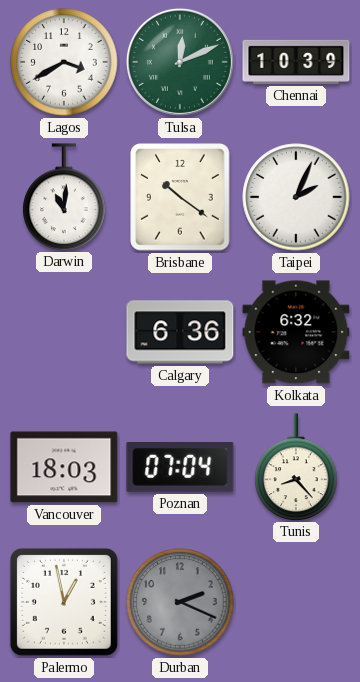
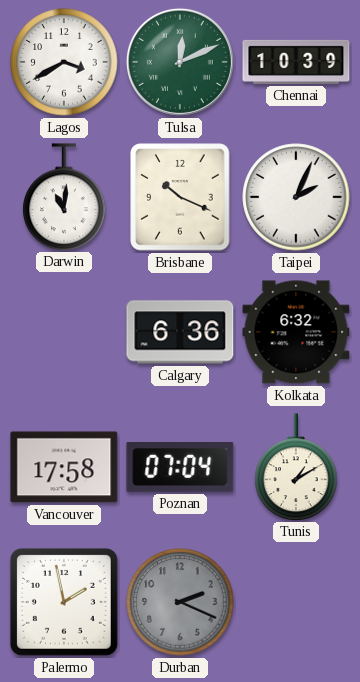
Brisbane: 10:21 -> 10:19 (180, 197)
Vancouver: 18:03 -> 17:58 (64, 467)
Tunis: 8:23 -> 1:10 (296, 467)
Palermo: 12:58 -> 1:58 (64, 602)
